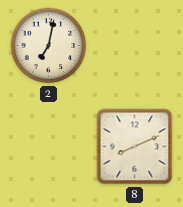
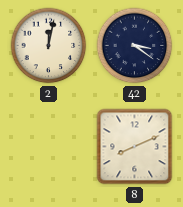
2: 7:02 -> 12:02 (49, 46)
42: none -> 3:21 (135, 46)
